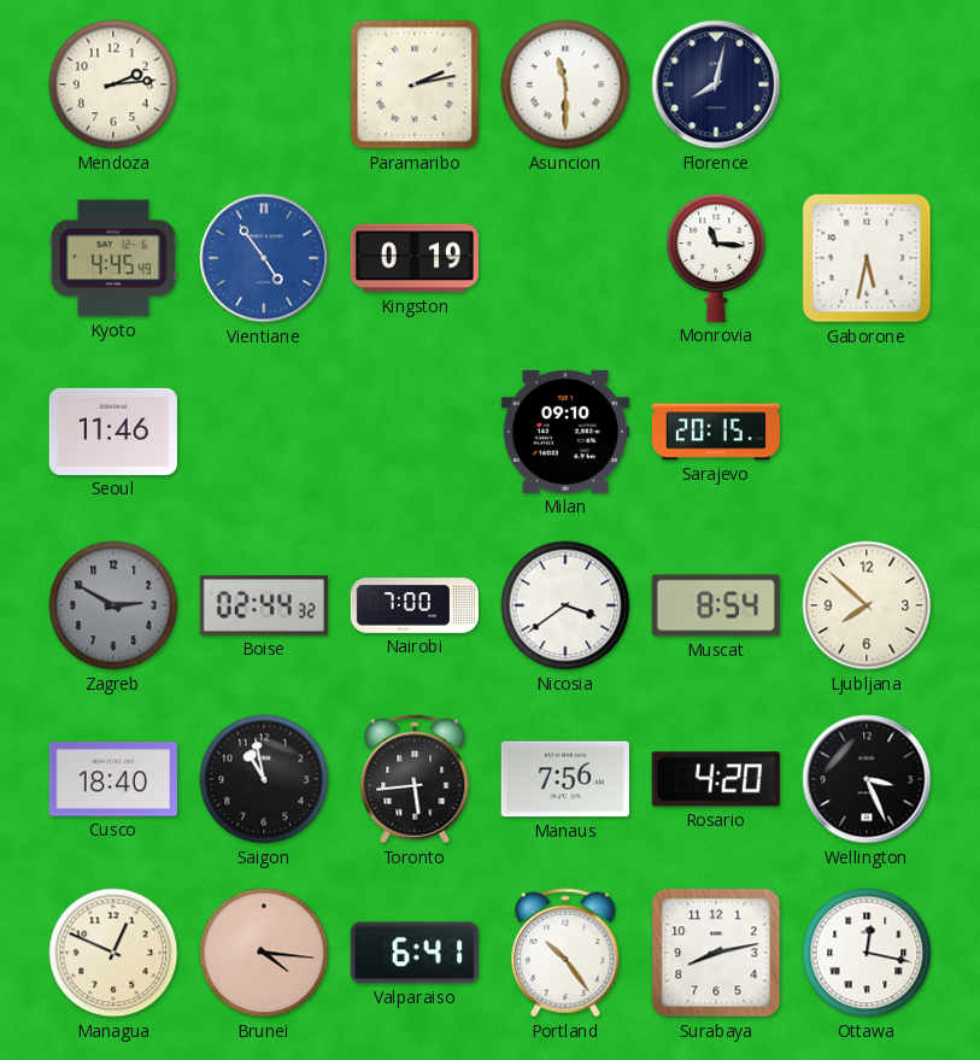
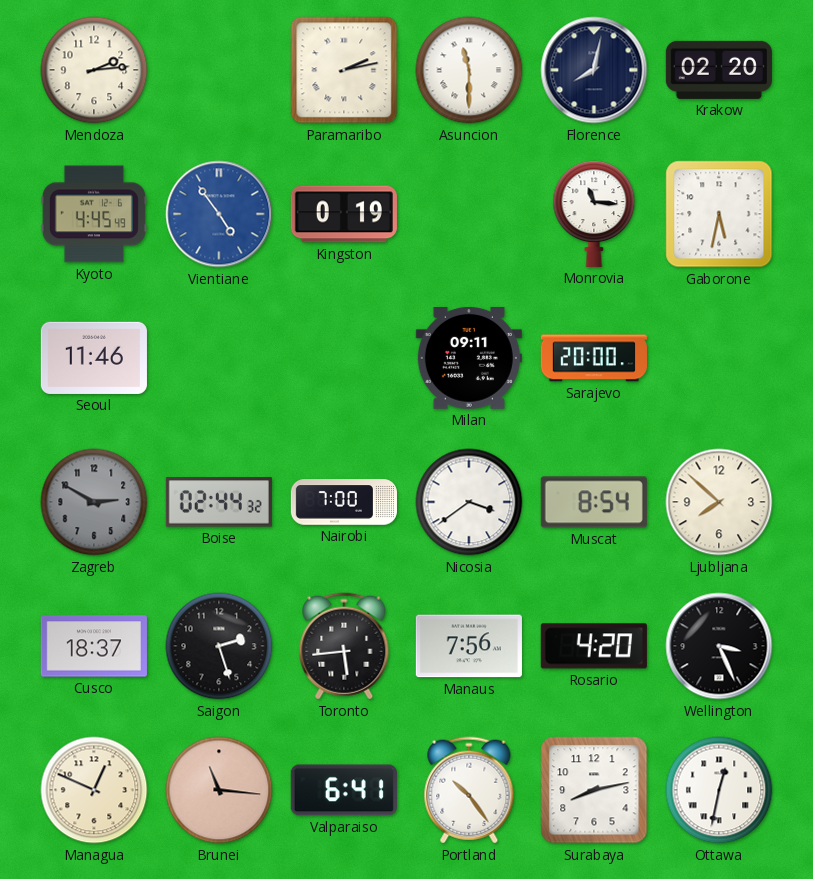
Krakow: none -> 02:20 (719, 70)
Milan: 09:10 -> 09:11 (469, 358)
Sarajevo: 20:15 -> 20:00 (594, 358)
Cusco: 18:40 -> 18:37 (94, 646)
Saigon: 10:58 -> 2:27 (219, 646)
Brunei: 4:16 -> 11:16 (219, 790)
Ottawa: 12:17 -> 12:32 (719, 790)
